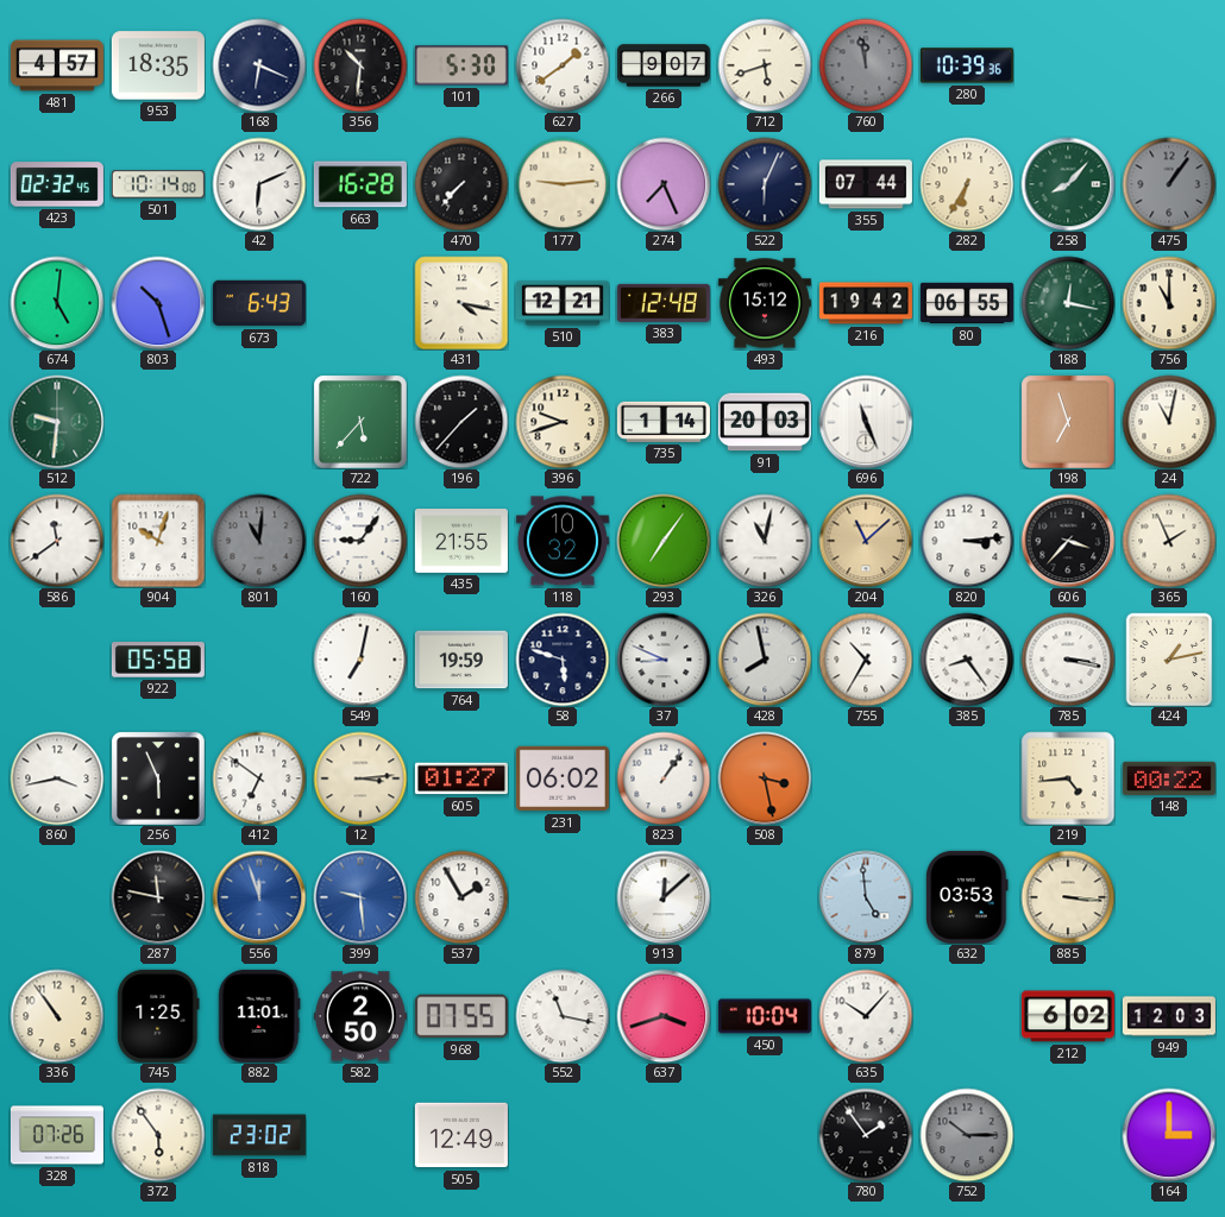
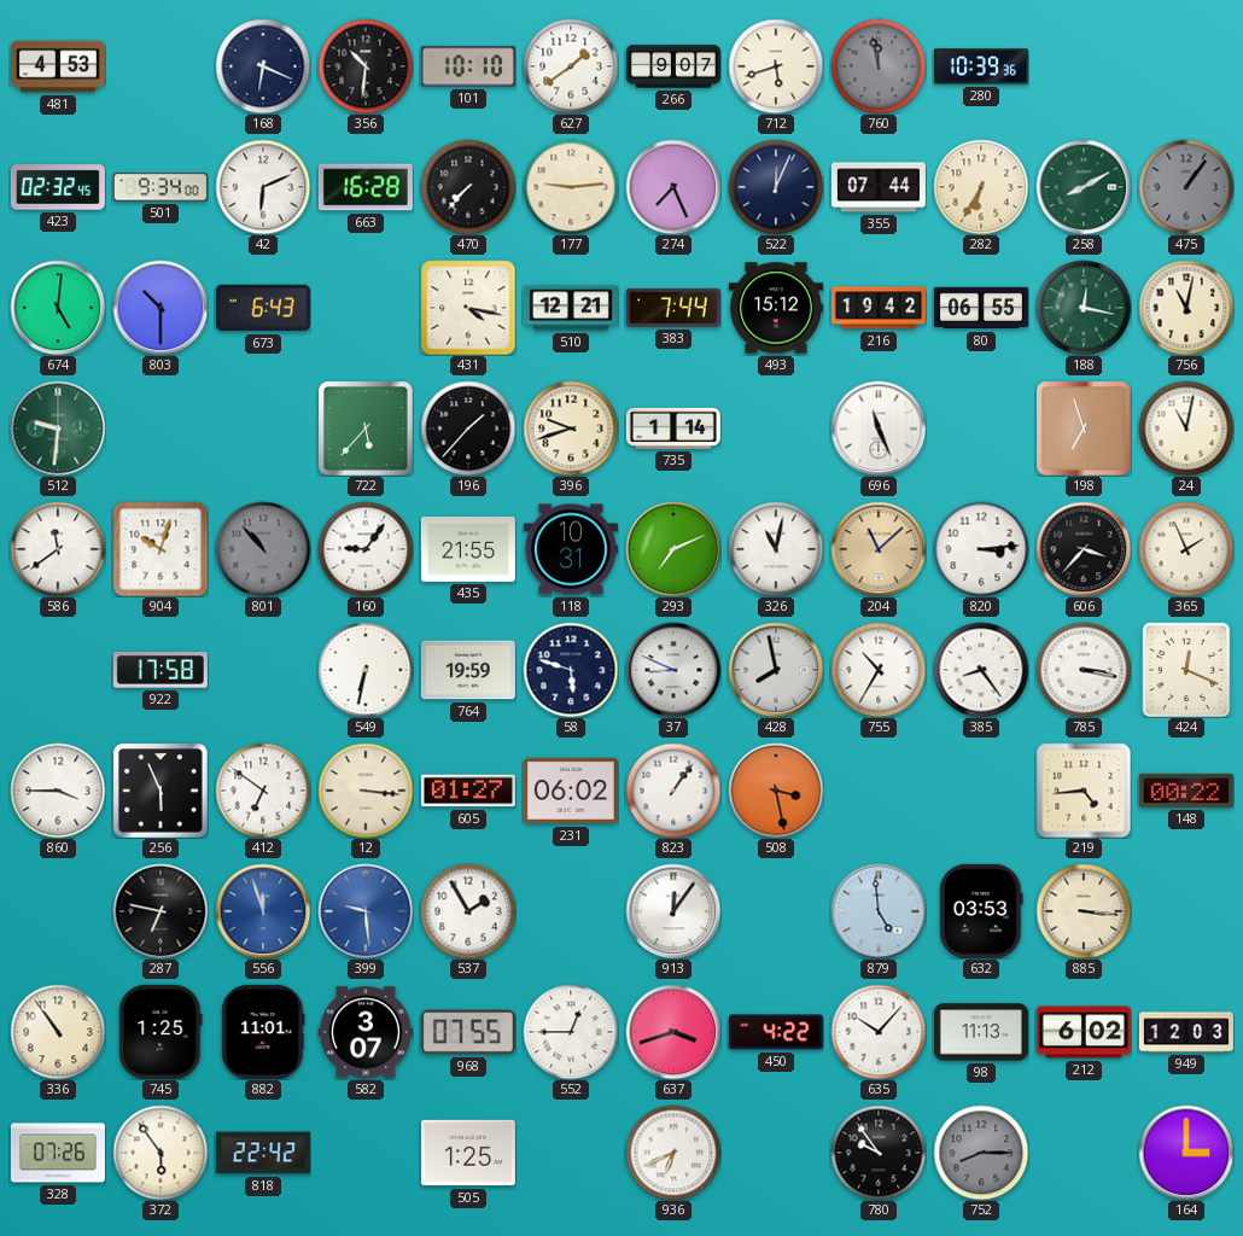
481: 4:57 -> 4:53 (58, 66)
953: 18:35 -> none (158, 65)
101: 5:30 -> 10:10 (468, 66)
501: 10:14 -> 9:34 (161, 187)
522: 6:04 -> 12:04 (776, 187)
258: 8:07 -> 8:10 (1084, 187)
803: 10:27 -> 10:30 (161, 308)
383: 12:48 -> 7:44 (673, 308)
756: 11:00 -> 11:02 (1186, 308)
91: 20:03 -> none (765, 422)
801: 11:01 -> 10:53 (263, 549)
118: 10:32 -> 10:31 (571, 549)
293: 7:06 -> 7:11 (673, 549)
922: 05:58 -> 17:58 (161, 670)
549: 7:02 -> 6:32 (366, 670)
424: 1:13 -> 12:19 (1186, 670)
860: 3:43 -> 3:45 (58, 791)
12: 3:14 -> 3:16 (366, 791)
287: 11:47 -> 6:47 (161, 911)
913: 12:08 -> 12:06 (673, 911)
582: 2:50 -> 3:07 (366, 1032)
552: 11:17 -> 12:45 (571, 1032)
450: 10:04 -> 4:22 (776, 1032)
98: none -> 11:13 (981, 1032)
818: 23:02 -> 22:42 (263, 1153)
505: 12:49 -> 1:25 (468, 1153)
936: none -> 6:41 (673, 1153)
780: 1:54 -> 9:54 (879, 1153)
752: 10:15 -> 8:15 (981, 1153)
